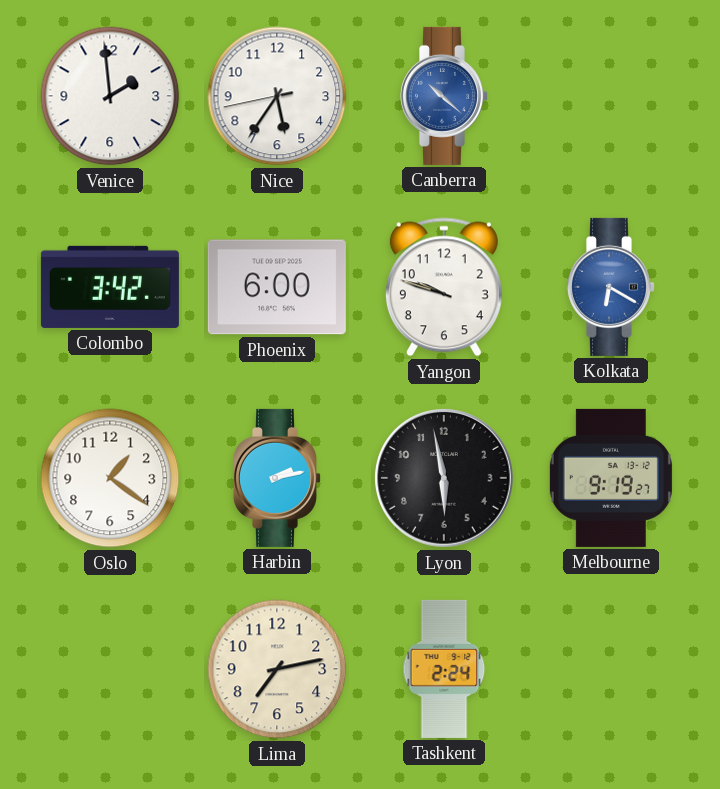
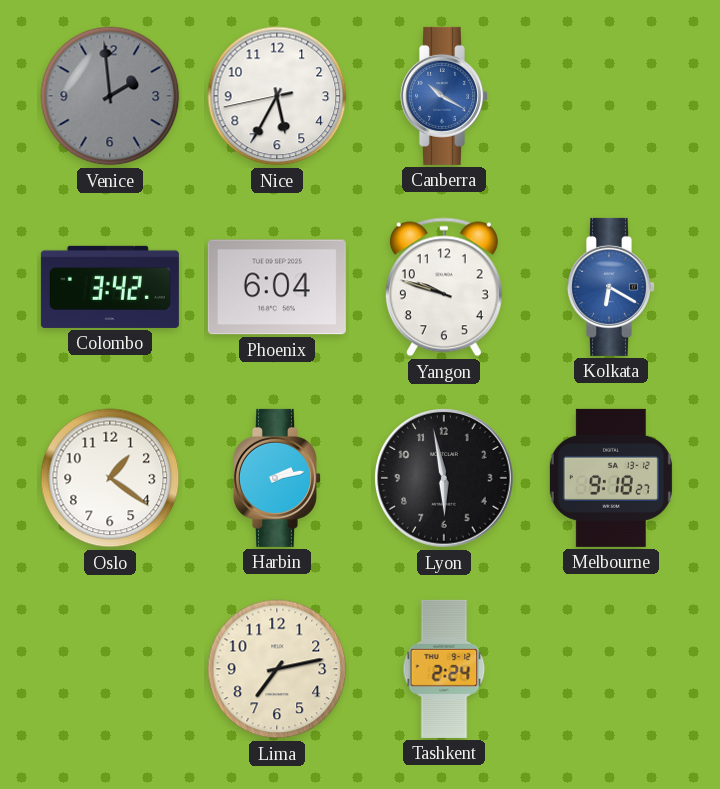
Venice dial: white -> grey (110, 96)
Nice: 5:35 -> 5:34 (277, 96)
Canberra: 10:22 -> 10:20 (444, 96)
Phoenix: 6:00 -> 6:04 (277, 287)
Melbourne: 9:19 -> 9:18 (611, 478)
